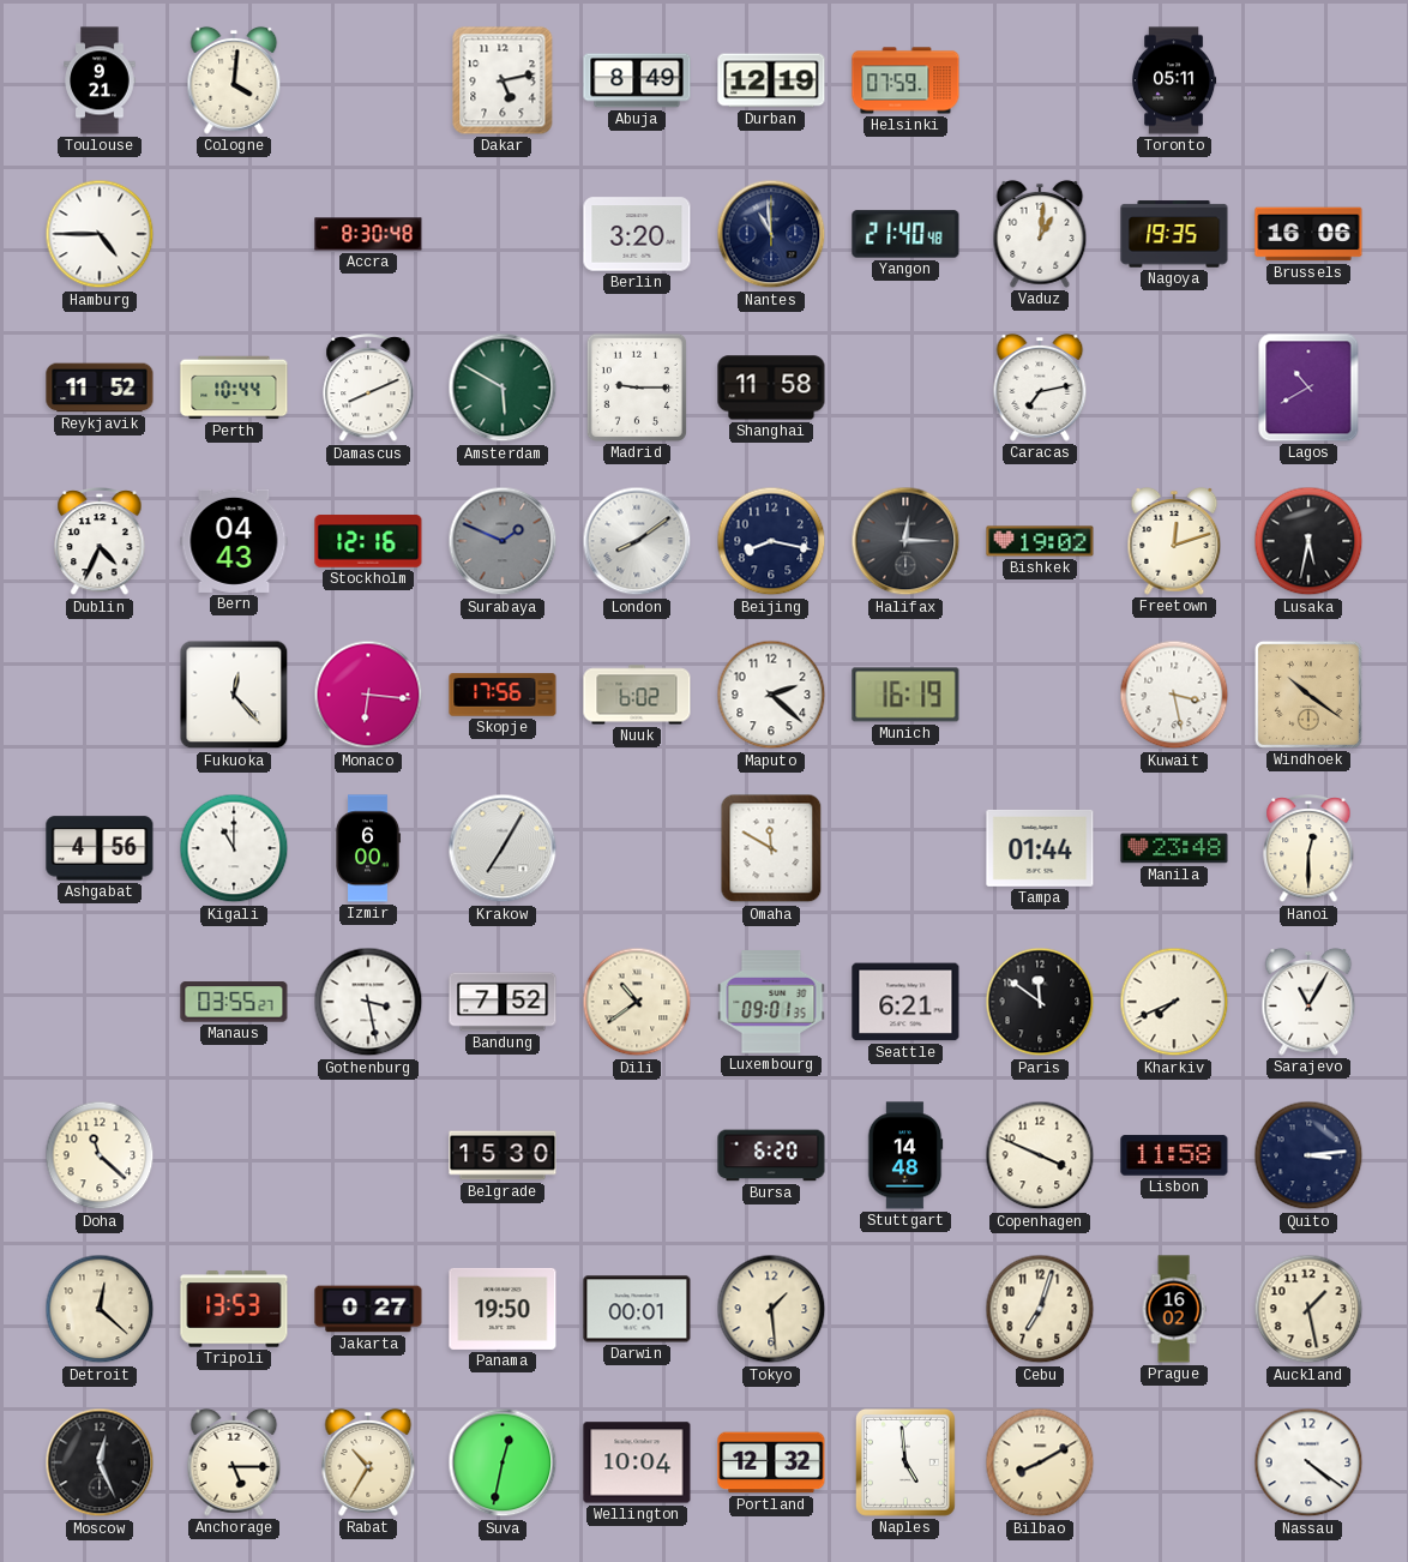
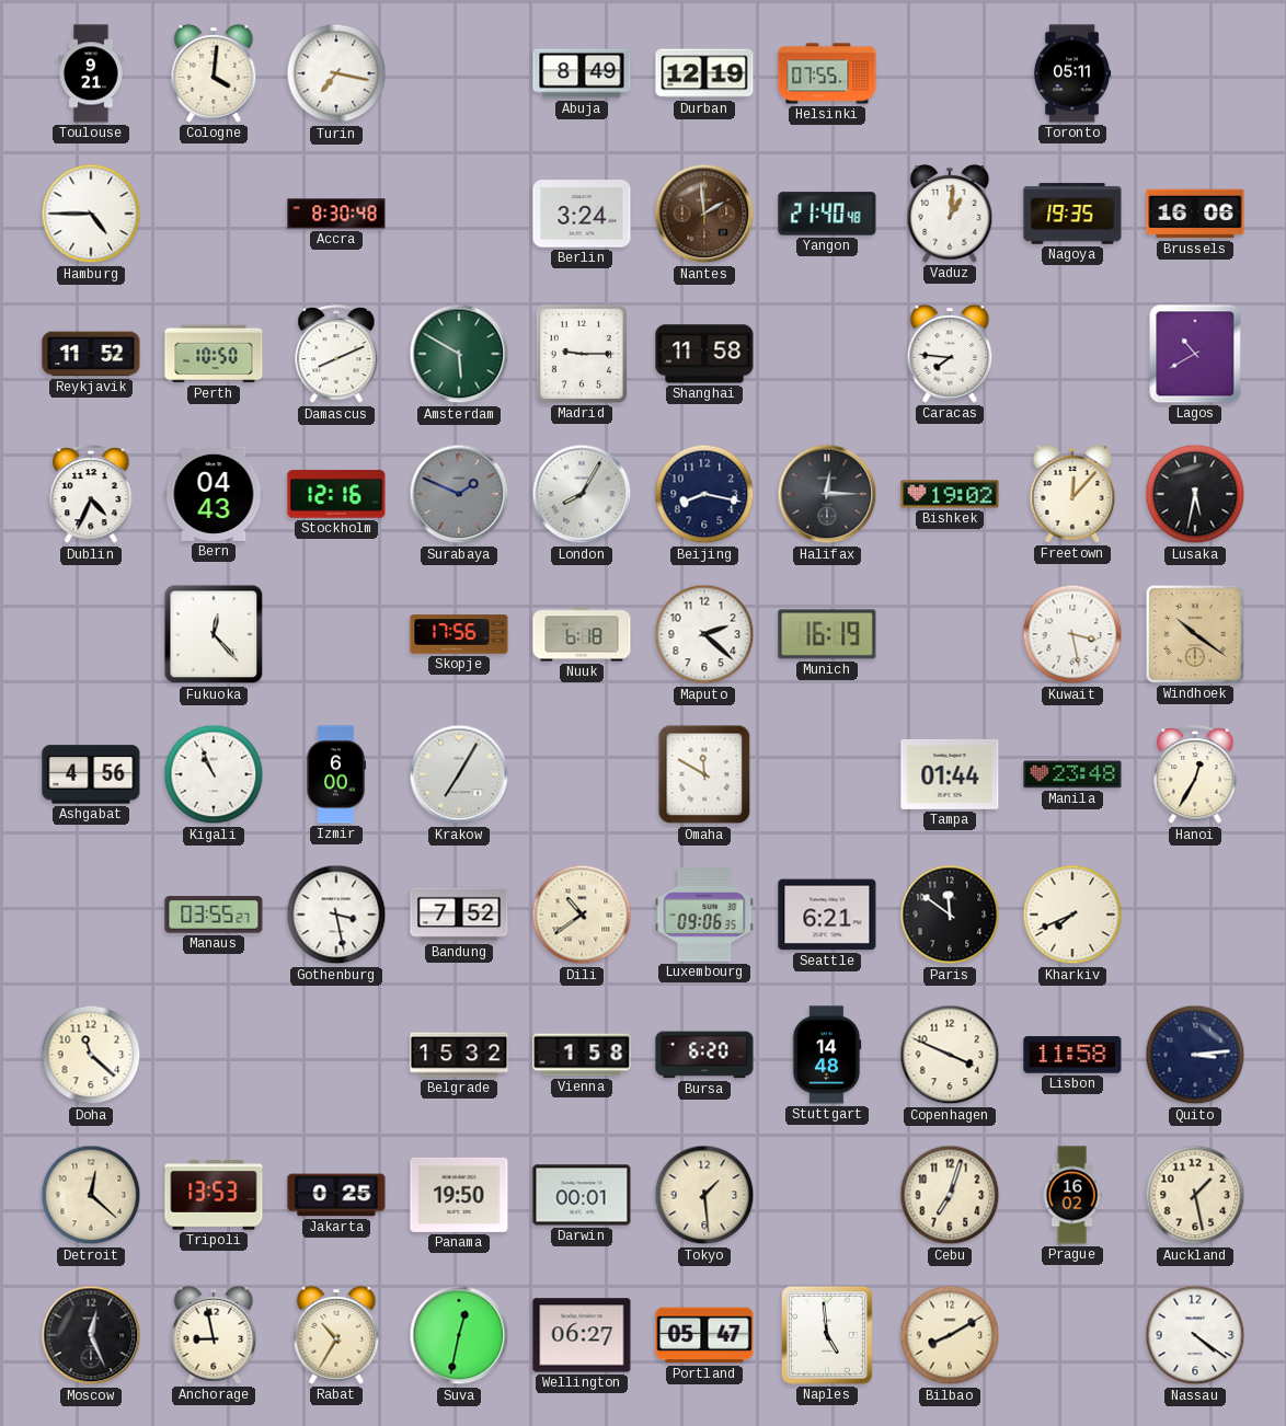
Turin: none -> 7:17 (336, 73)
Dakar: 5:13 -> none (503, 80)
Helsinki: 07:59 -> 07:55 (827, 73)
Berlin: 3:20 -> 3:24 (582, 214)
Nantes: 10:59 -> 1:59 (704, 214)
Nantes dial: navy -> brown (704, 214)
Perth: 10:44 -> 10:50 (214, 354)
Caracas: 7:13 -> 7:46 (950, 354)
London: 8:09 -> 8:05 (582, 494)
Freetown: 12:12 -> 12:07 (1072, 494)
Monaco: 6:16 -> none (368, 695)
Nuuk: 6:02 -> 6:18 (582, 634)
Kigali: 11:00 -> 10:56 (214, 774)
Hanoi: 12:30 -> 12:35 (1195, 775)
Luxembourg: 09:01 -> 09:06 (704, 915)
Sarajevo: 11:05 -> none (1308, 1002)
Belgrade: 15:30 -> 15:32 (459, 1055)
Vienna: none -> 1:58 (582, 1055)
Jakarta: 0:27 -> 0:25 (336, 1195)
Anchorage: 5:15 -> 8:58 (214, 1335)
Wellington: 10:04 -> 06:27 (582, 1335)
Portland: 12:32 -> 05:47 (704, 1335)
